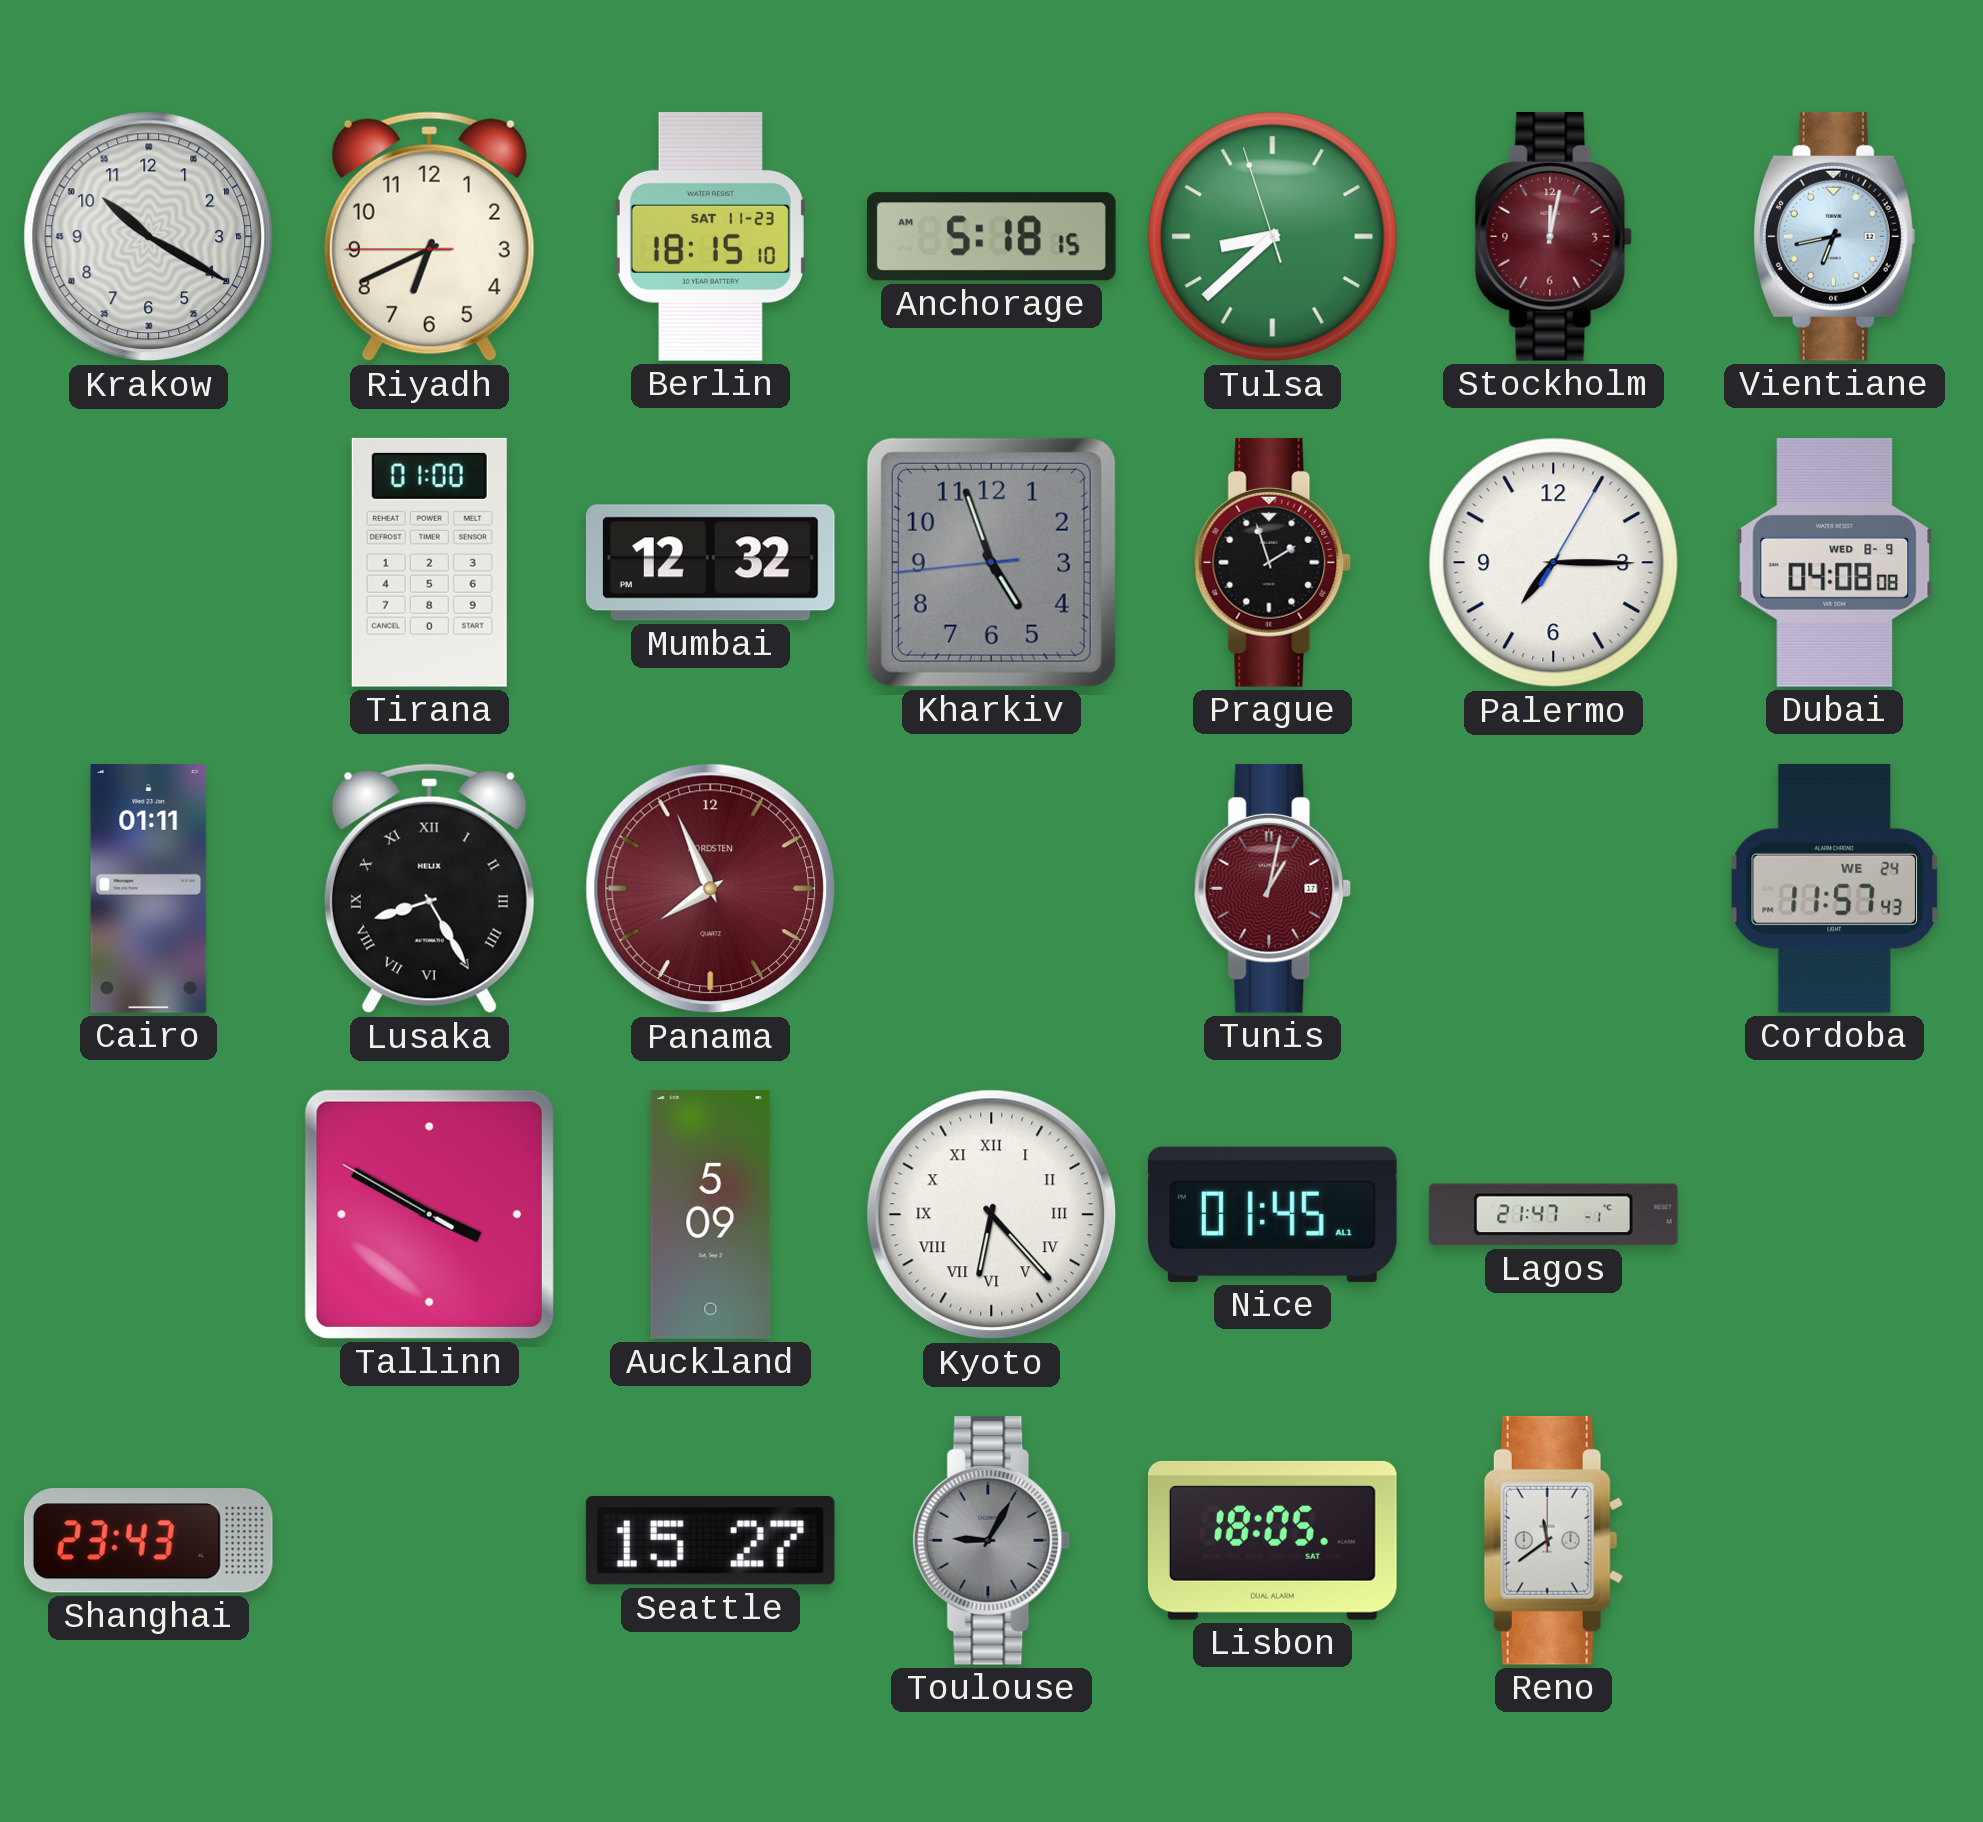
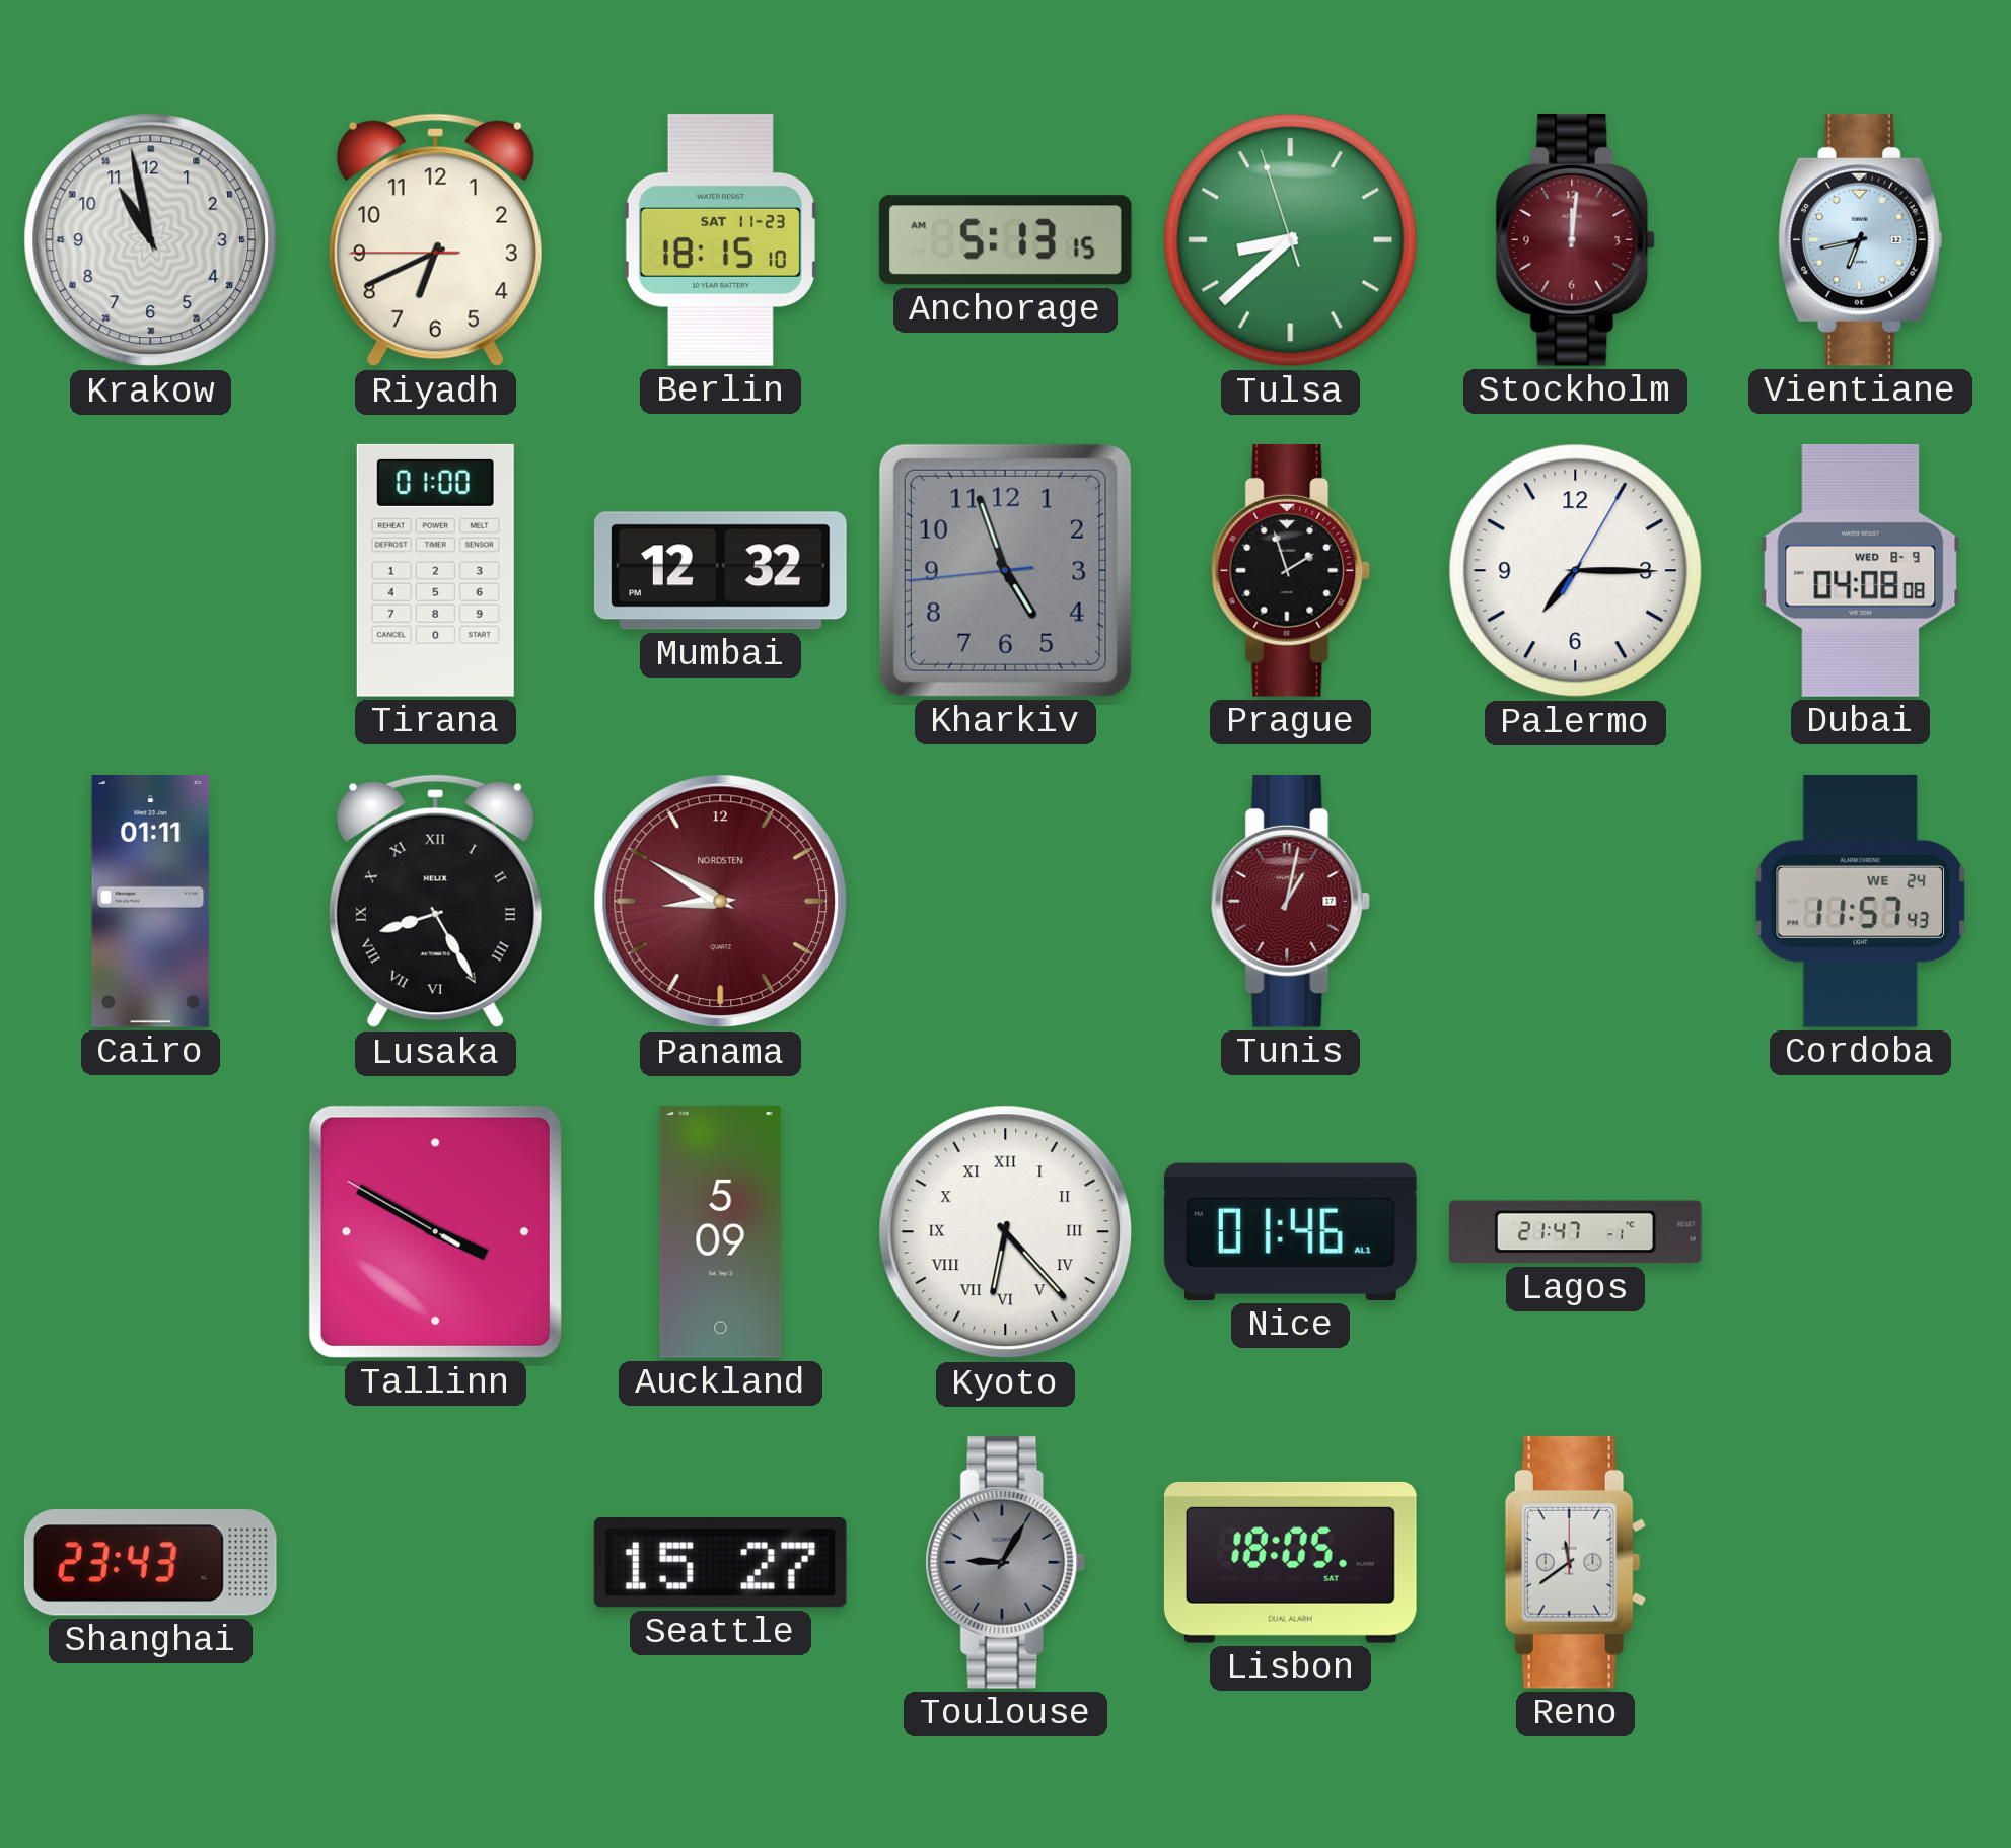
Krakow: 10:20 -> 10:58 (151, 240)
Anchorage: 5:18 -> 5:13 (1005, 240)
Stockholm: 12:02 -> 12:01 (1576, 239)
Panama: 7:56 -> 8:50 (721, 902)
Nice: 01:45 -> 01:46 (1291, 1231)
